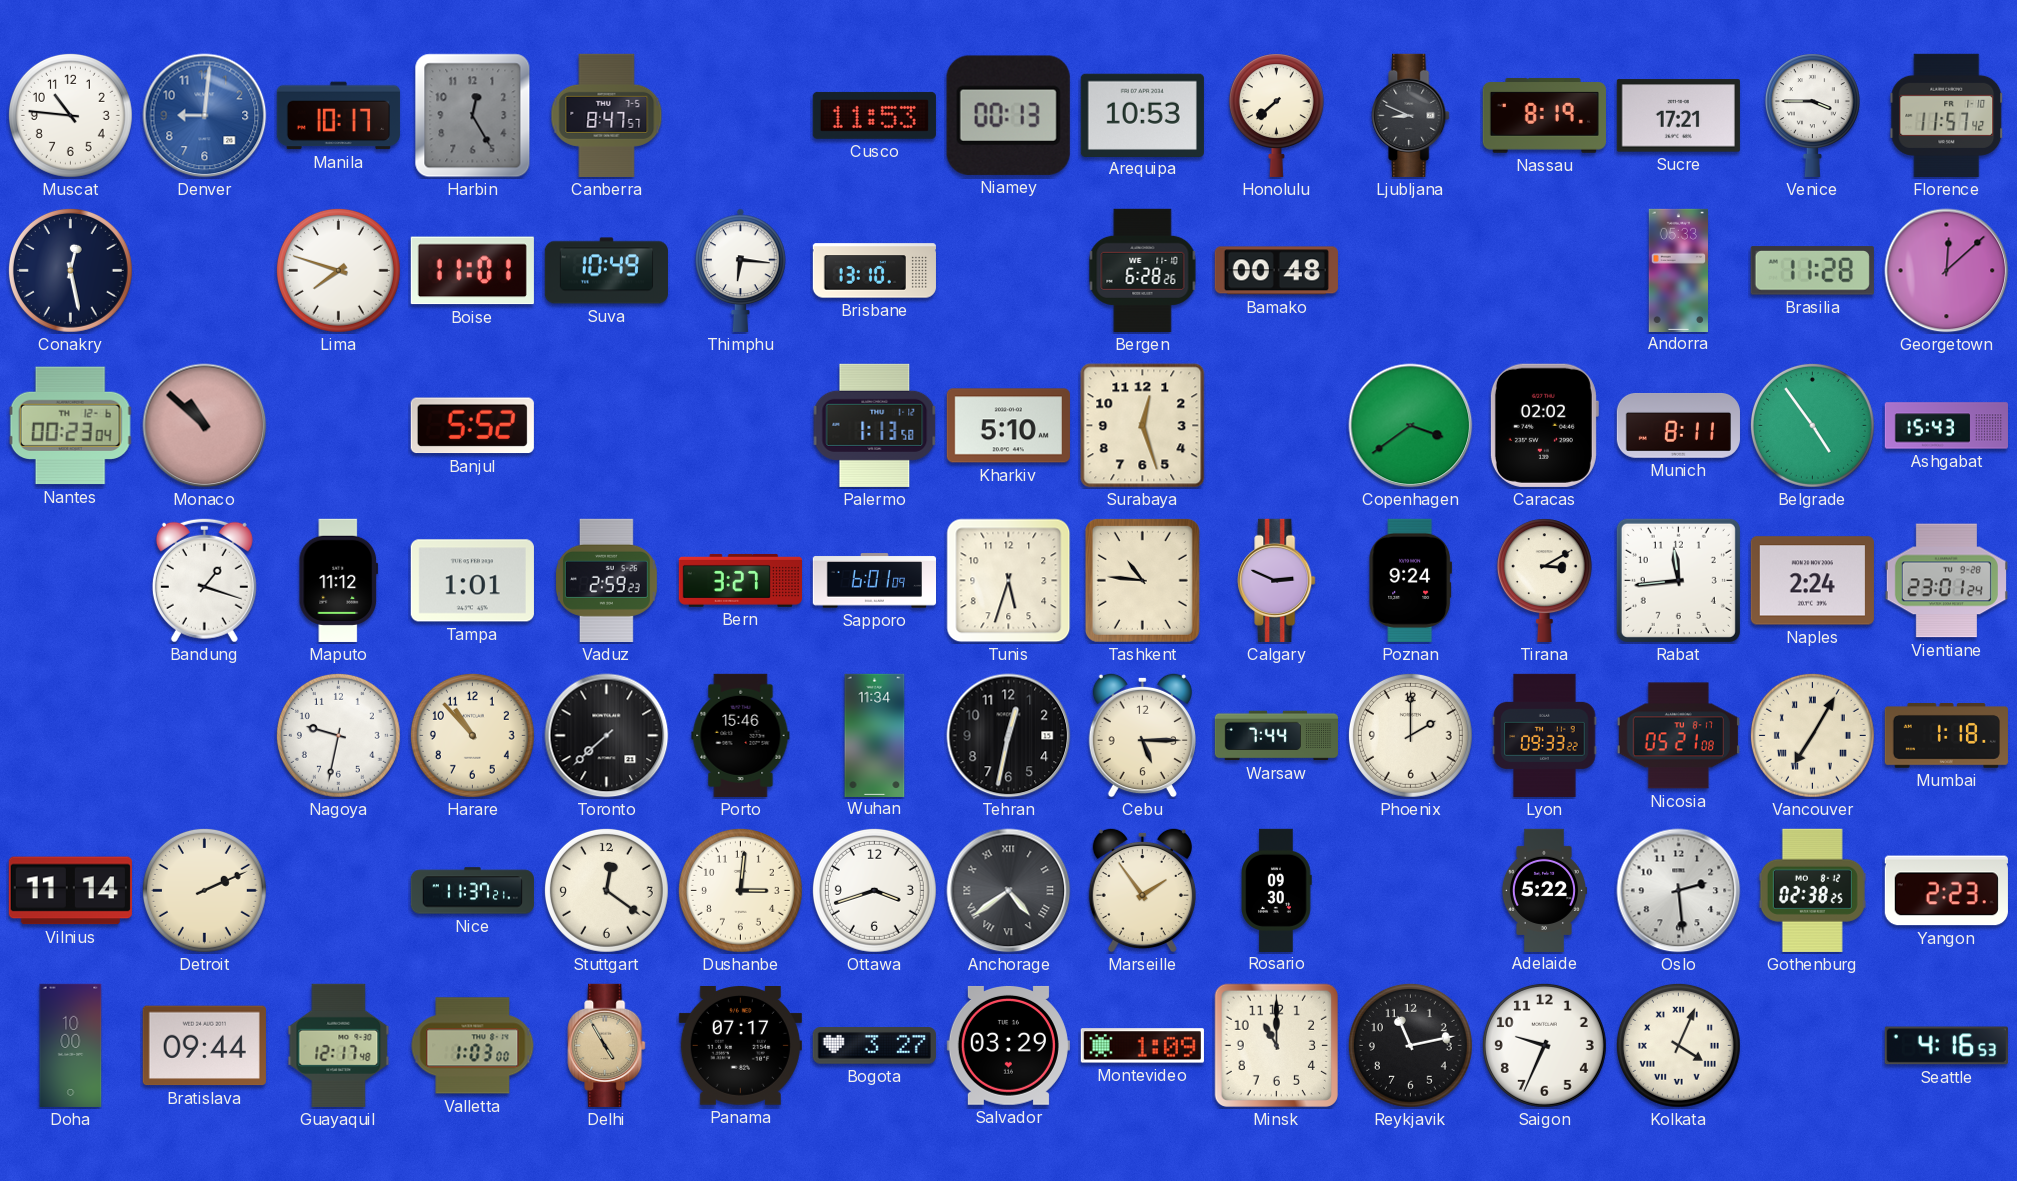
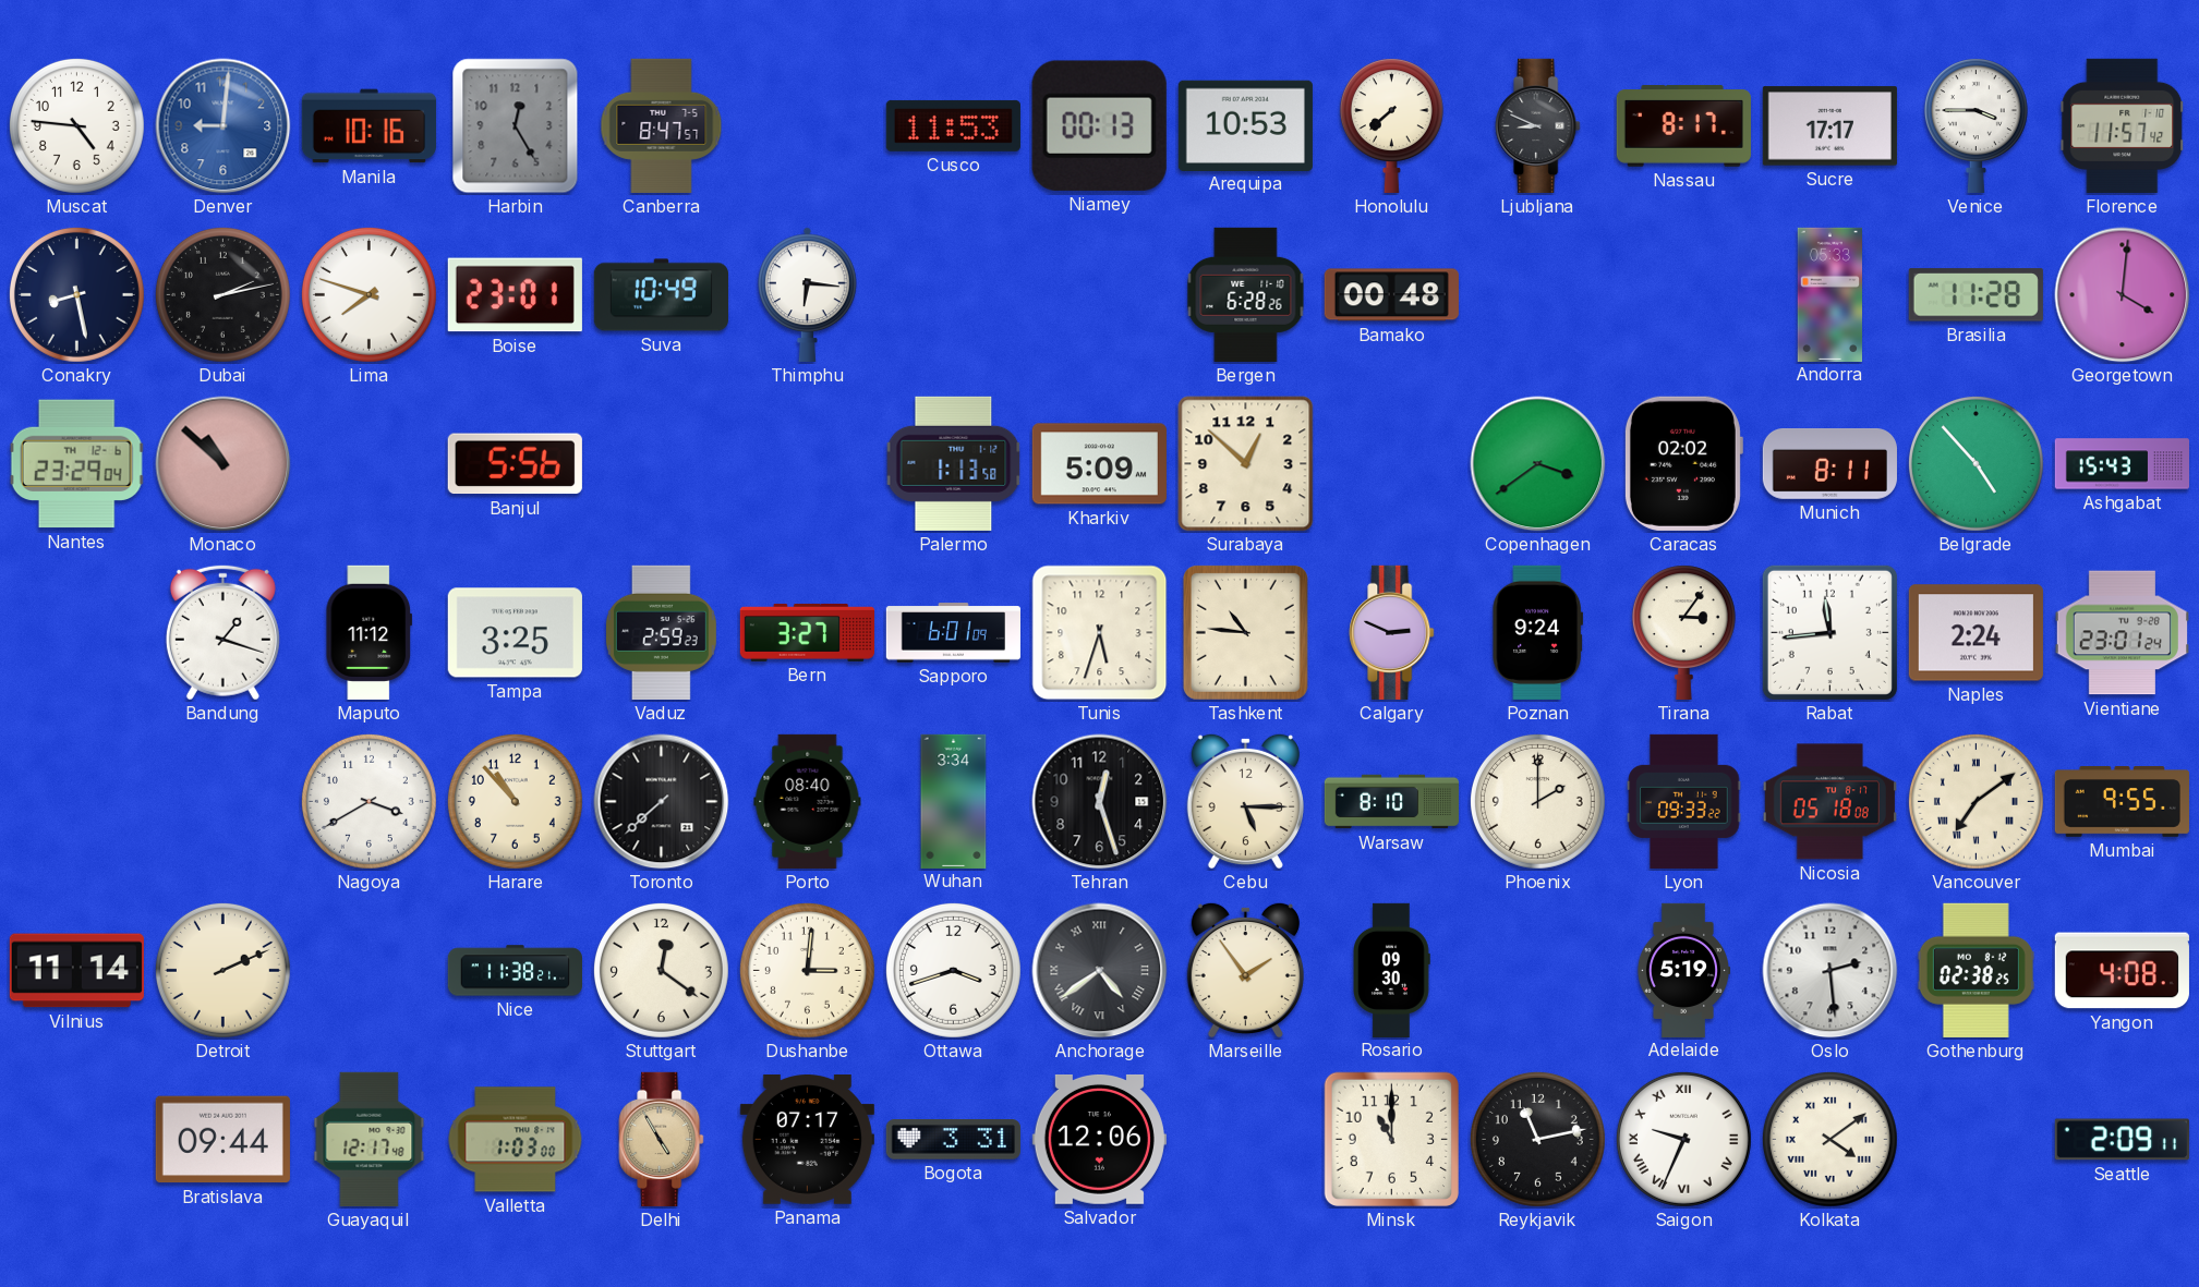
Muscat: 10:46 -> 4:46 (76, 125)
Manila: 10:17 -> 10:16 (368, 126)
Nassau: 8:19 -> 8:17 (1683, 126)
Sucre: 17:21 -> 17:17 (1829, 126)
Conakry: 12:28 -> 8:28 (76, 294)
Dubai: none -> 2:13 (222, 294)
Boise: 11:01 -> 23:01 (515, 295)
Brisbane: 13:10 -> none (874, 271)
Georgetown: 12:08 -> 4:01 (2123, 295)
Nantes: 00:23 -> 23:29 (76, 464)
Banjul: 5:52 -> 5:56 (515, 464)
Kharkiv: 5:10 -> 5:09 (1099, 464)
Surabaya: 12:27 -> 12:52 (1246, 464)
Belgrade: 4:54 -> 4:53 (1976, 463)
Tampa: 1:01 -> 3:25 (515, 633)
Tirana: 3:10 -> 3:06 (1683, 632)
Nagoya: 9:32 -> 3:40 (368, 801)
Porto: 15:46 -> 08:40 (808, 801)
Wuhan: 11:34 -> 3:34 (954, 801)
Tehran: 12:32 -> 12:27 (1100, 802)
Warsaw: 7:44 -> 8:10 (1391, 802)
Nicosia: 05:21 -> 05:18 (1829, 802)
Vancouver: 7:05 -> 7:09 (1976, 801)
Mumbai: 1:18 -> 9:55 (2122, 802)
Nice: 11:37 -> 11:38 (515, 971)
Adelaide: 5:22 -> 5:19 (1682, 970)
Yangon: 2:23 -> 4:08 (2122, 971)
Doha: 10:00 -> none (71, 1045)
Bogota: 3:27 -> 3:31 (953, 1140)
Salvador: 03:29 -> 12:06 (1099, 1139)
Montevideo: 1:09 -> none (1142, 1046)
Saigon numerals: Arabic -> Roman (1683, 1139)
Kolkata: 4:04 -> 4:09 (1829, 1139)
Seattle: 4:16 -> 2:09 (2122, 1140)
